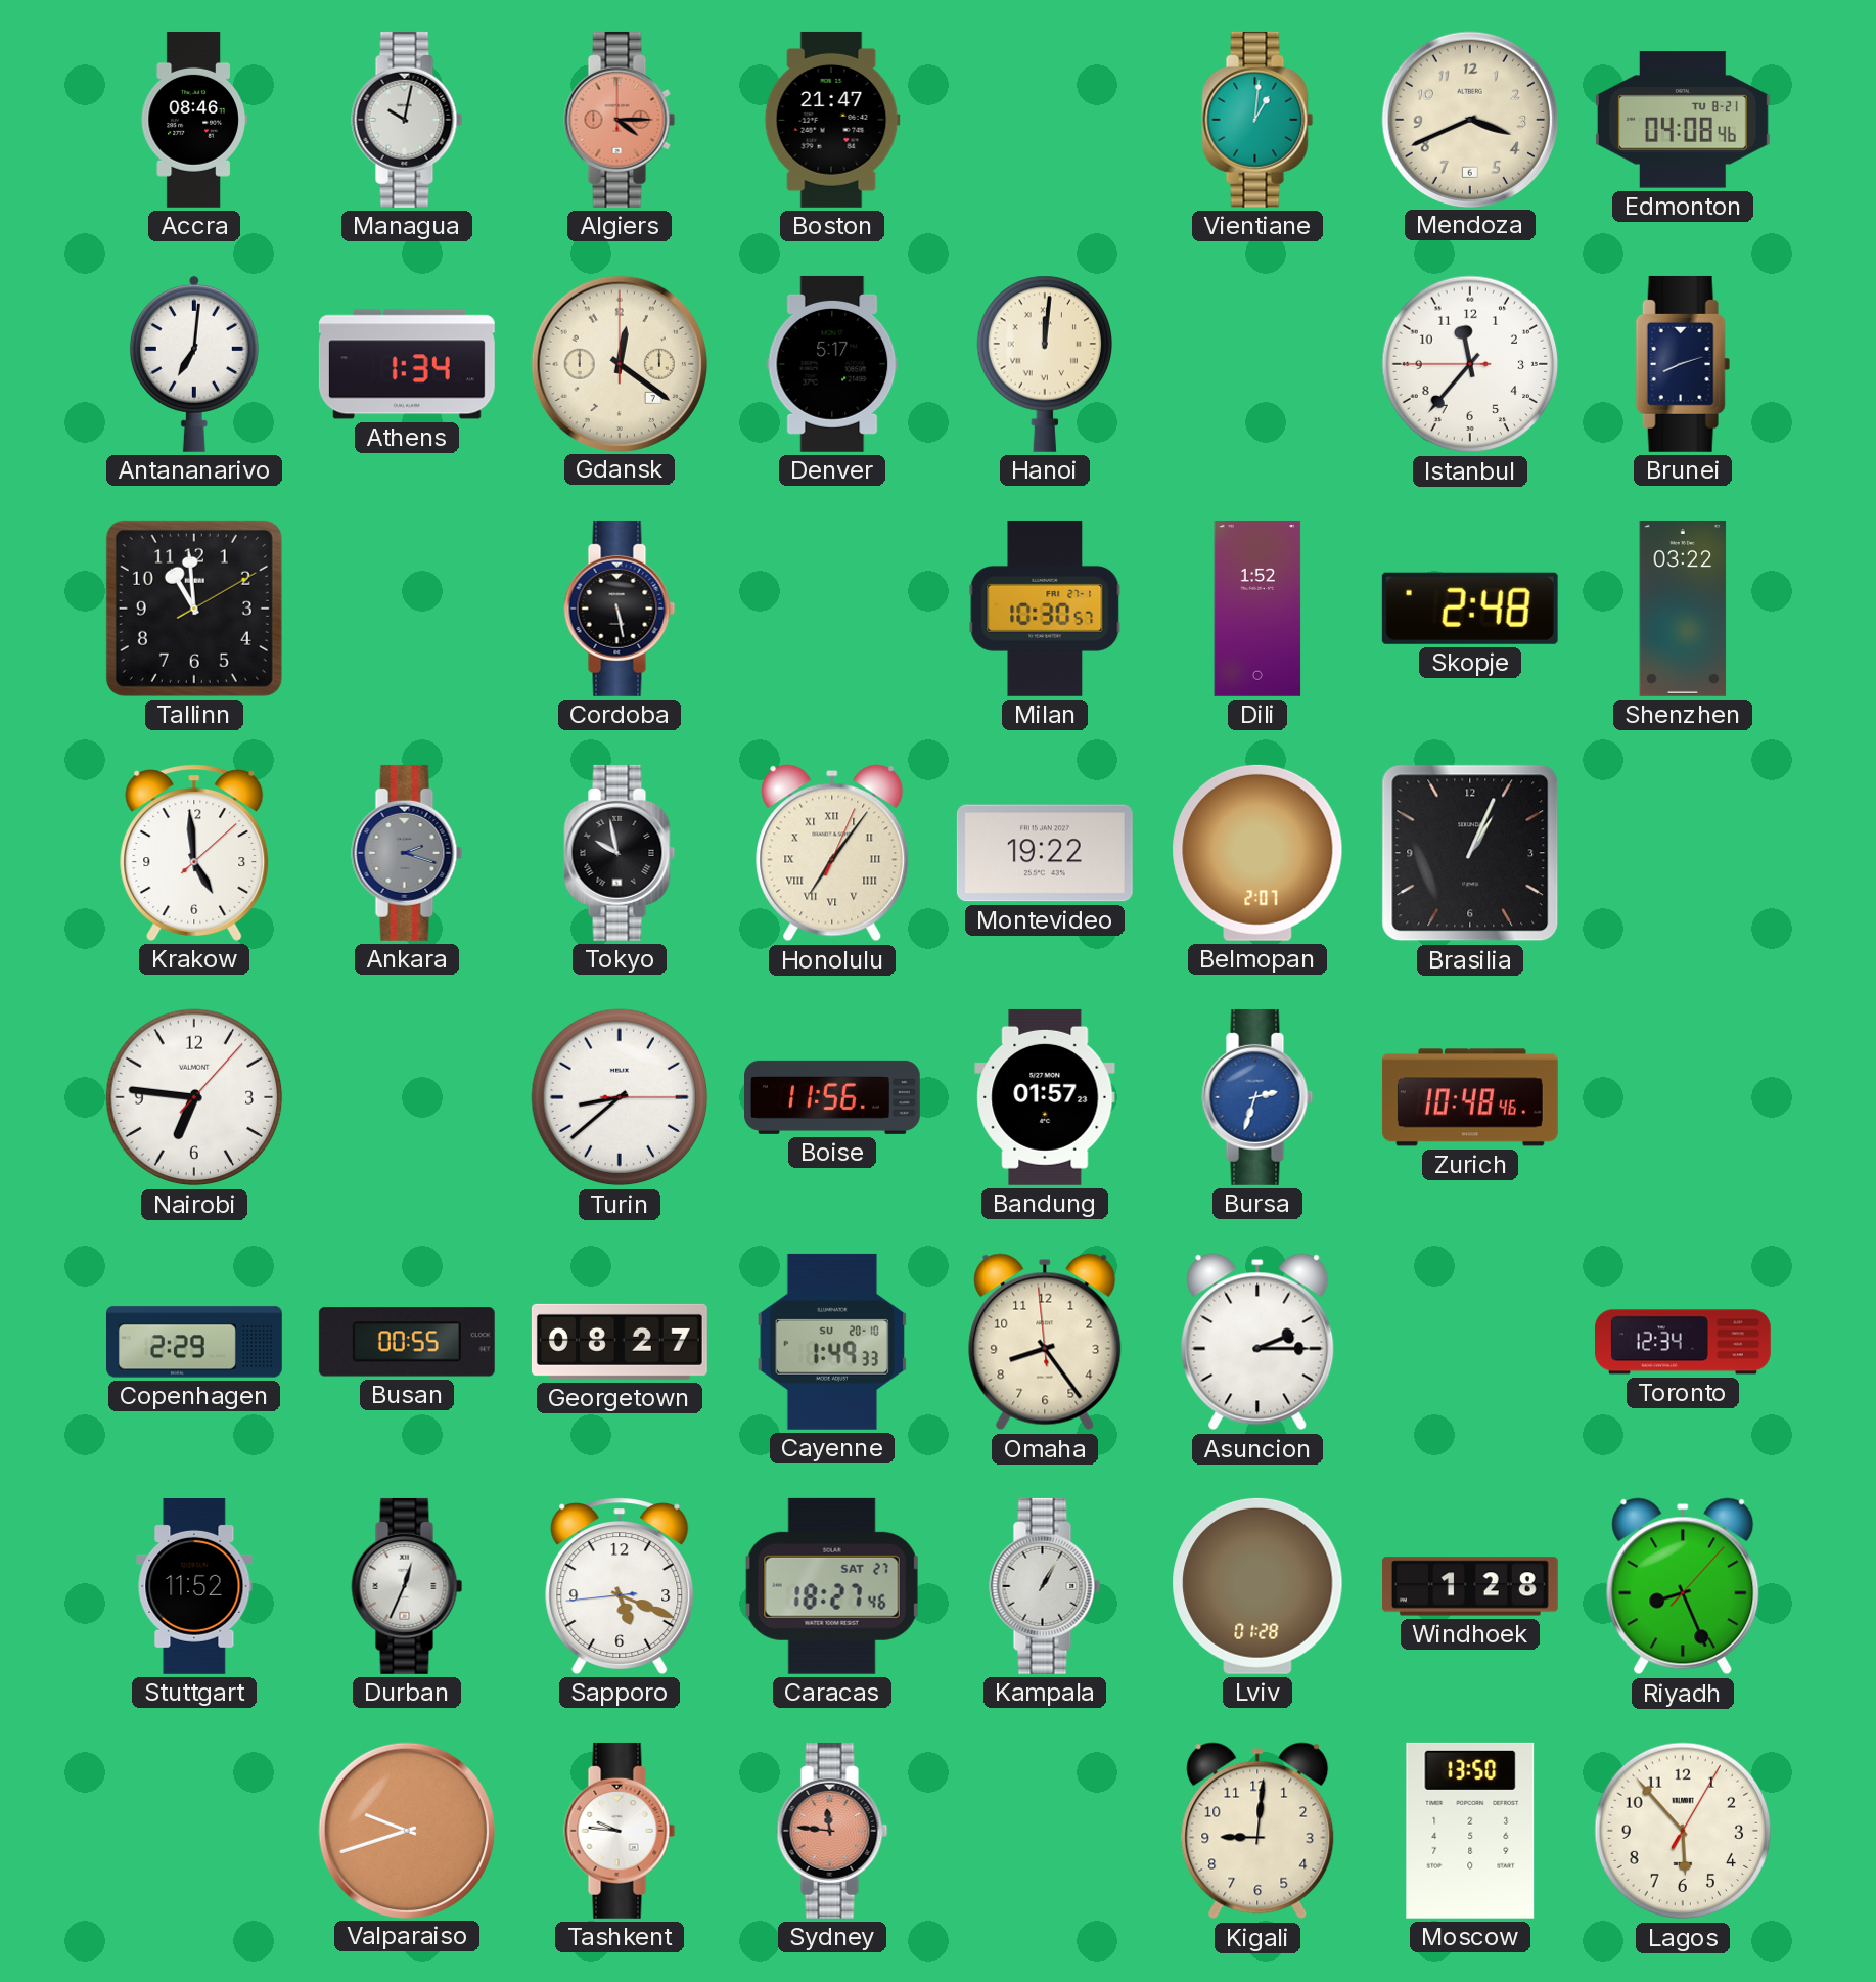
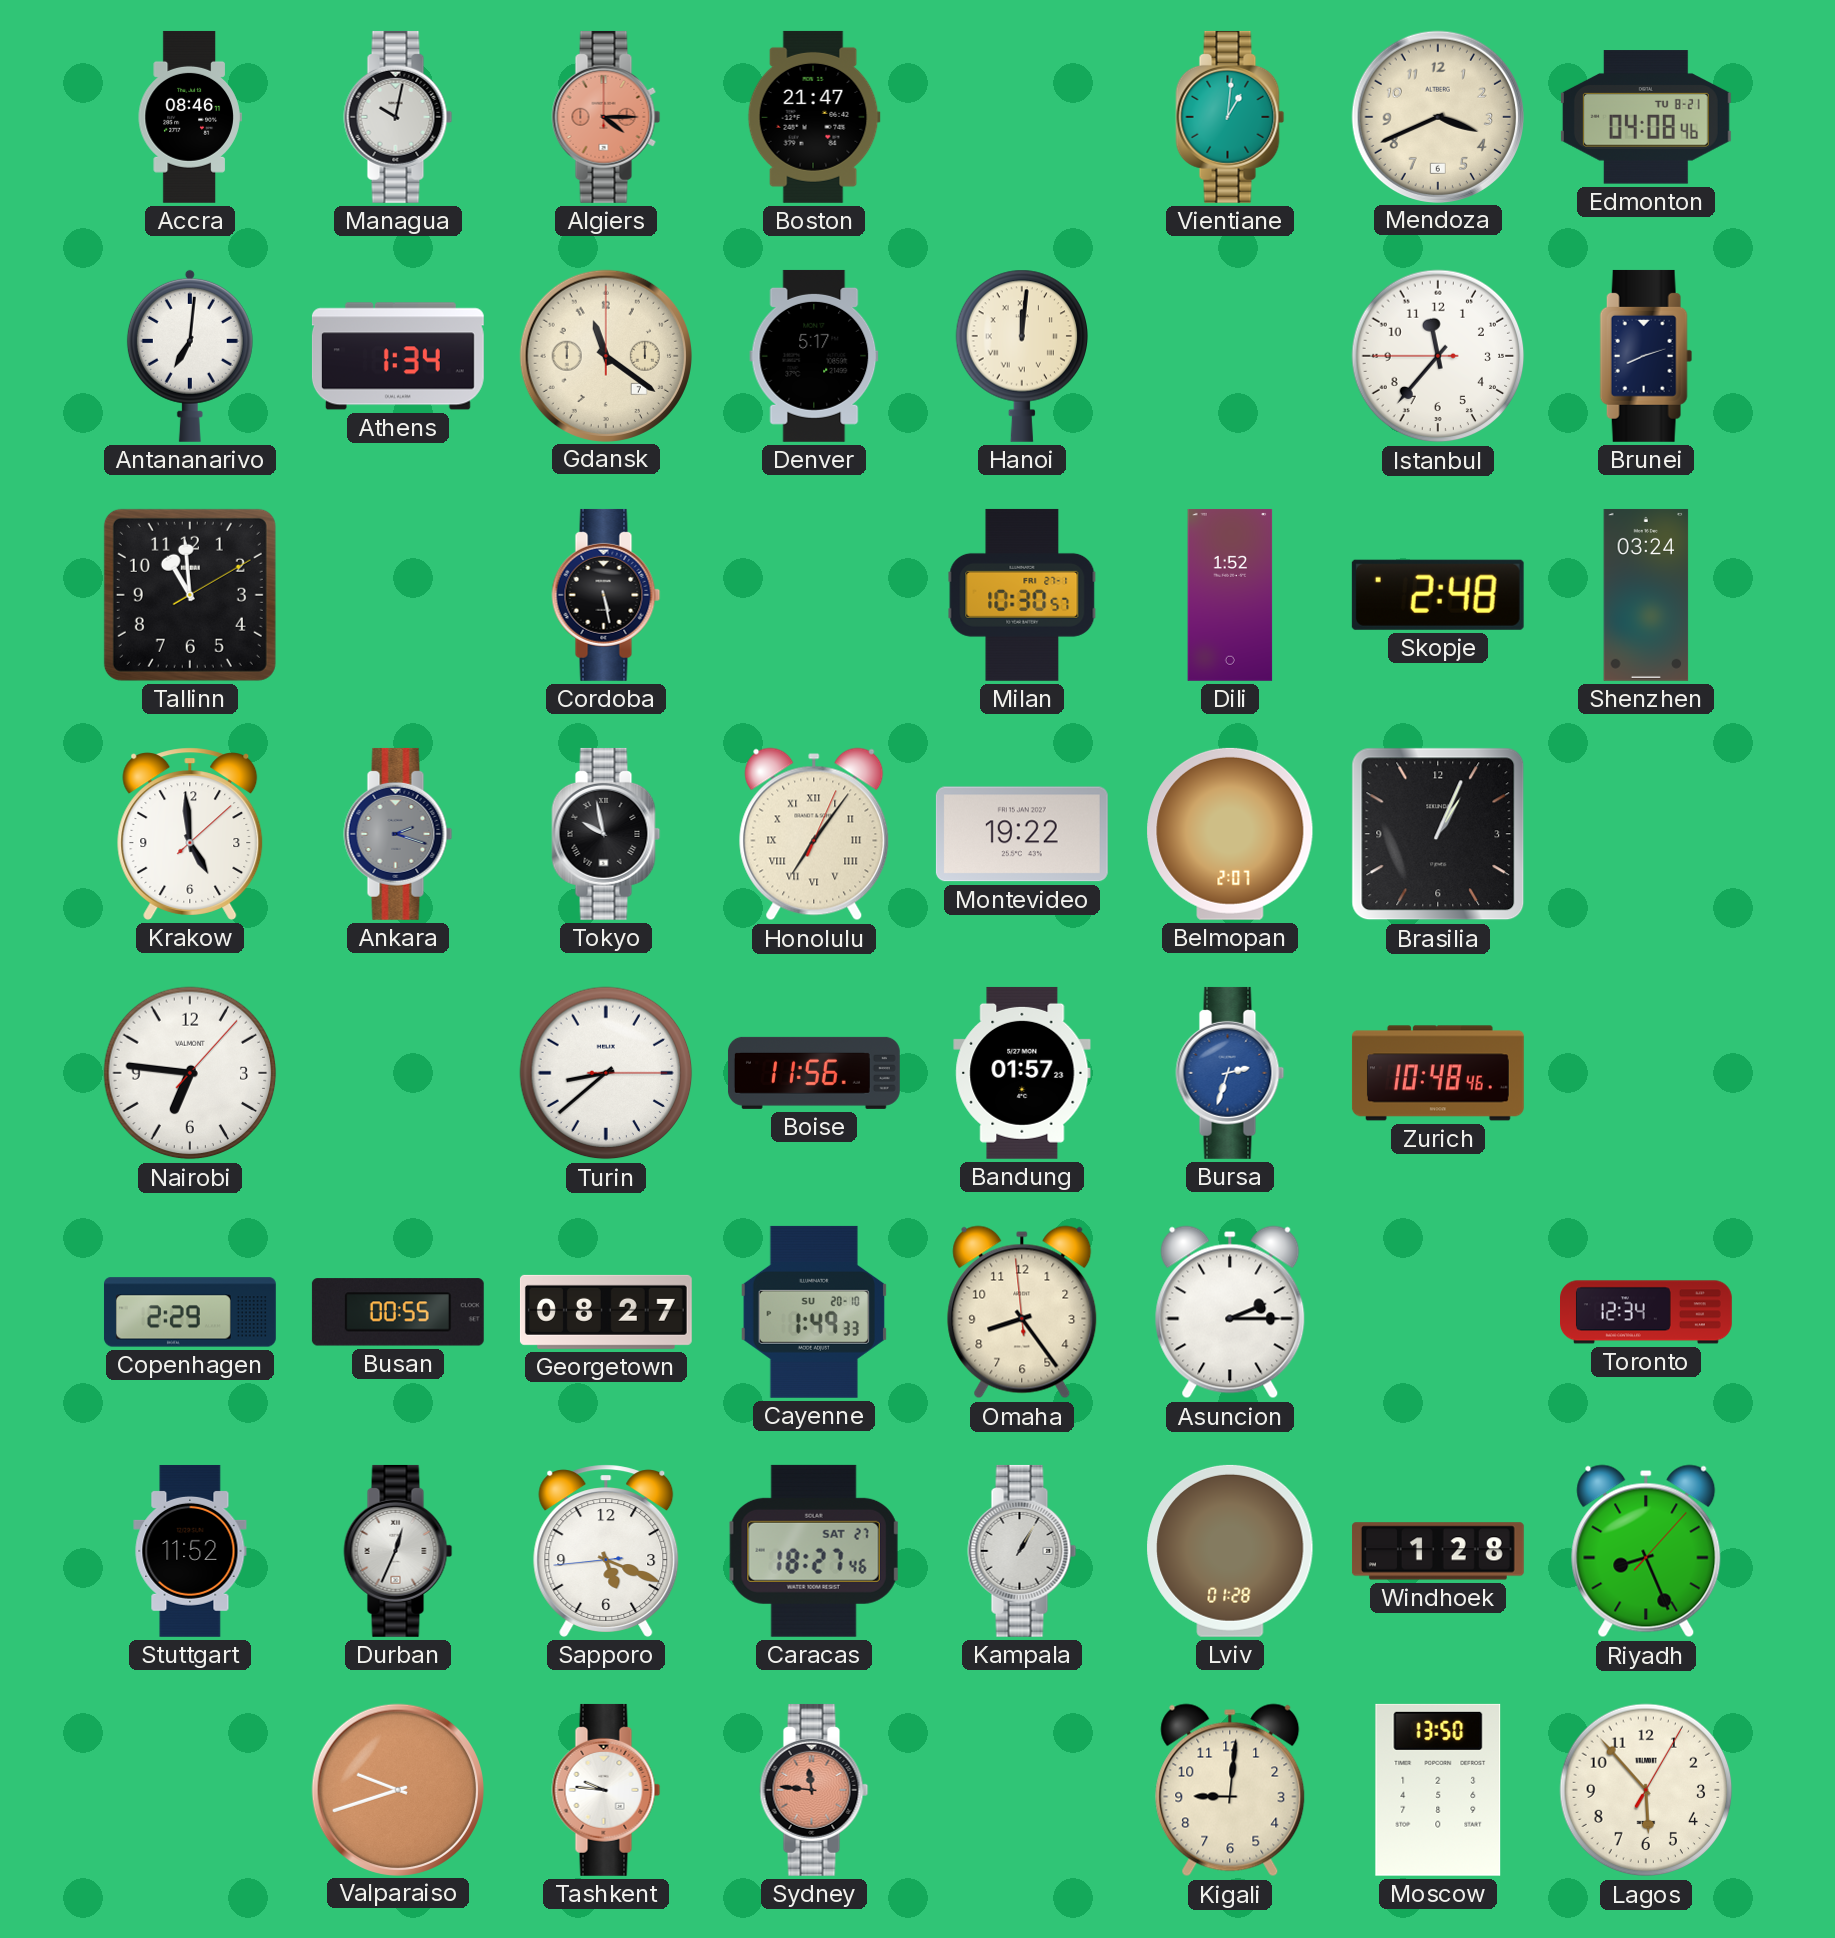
Gdansk: 12:21 -> 11:21 (605, 355)
Shenzhen: 03:22 -> 03:24 (1646, 595)
